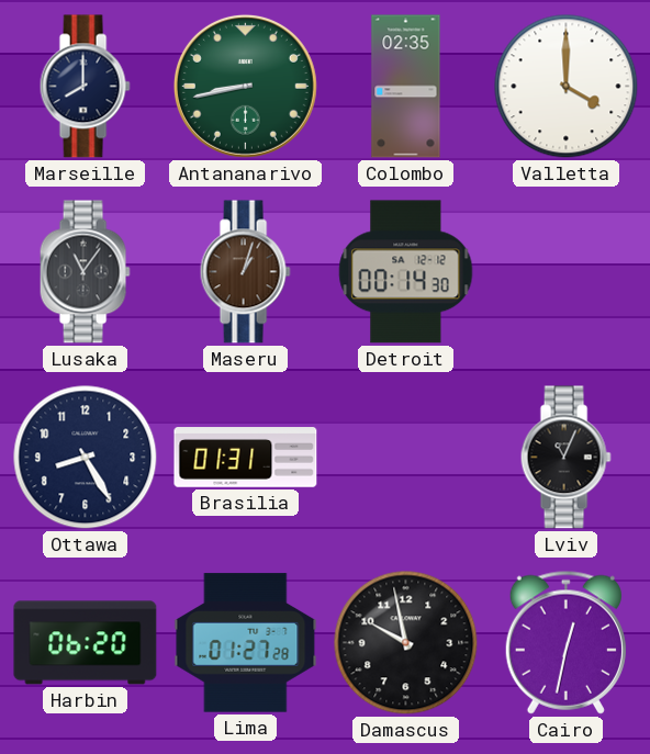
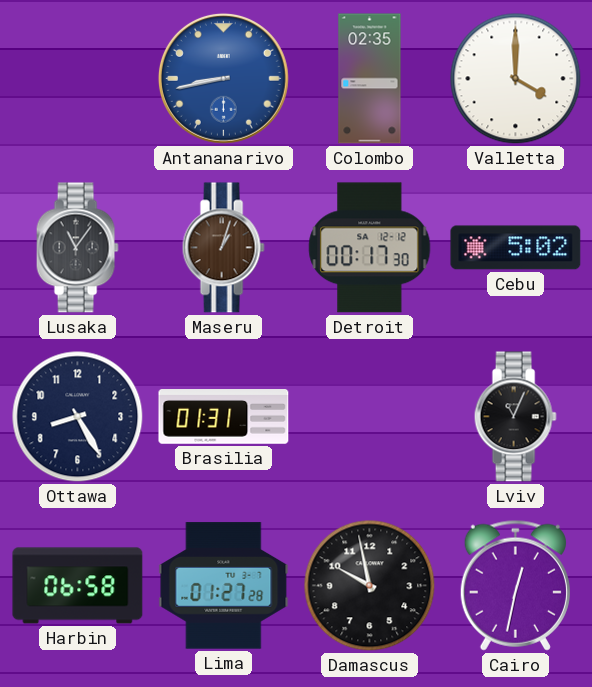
Marseille: 8:00 -> none (85, 87)
Antananarivo dial: green -> blue (223, 78)
Detroit: 00:14 -> 00:17 (370, 248)
Cebu: none -> 5:02 (516, 248)
Harbin: 06:20 -> 06:58 (78, 586)
